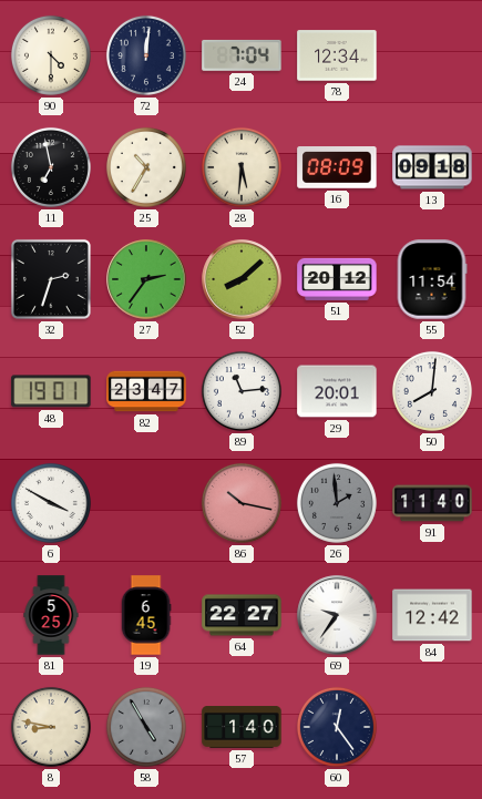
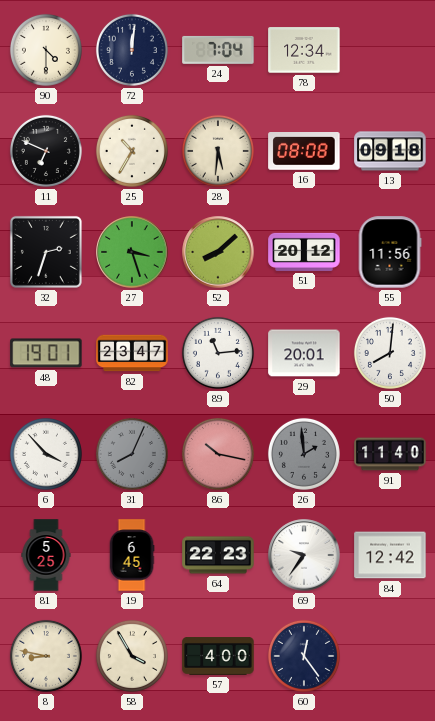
11: 6:58 -> 6:49 (46, 151)
16: 08:09 -> 08:08 (304, 152)
27: 2:36 -> 3:27 (132, 252)
55: 11:54 -> 11:56 (390, 252)
6: 3:50 -> 3:53 (46, 454)
31: none -> 8:04 (132, 454)
64: 22:27 -> 22:23 (218, 555)
58: 4:55 -> 3:55 (132, 656)
58 dial: grey -> cream (132, 656)
57: 1:40 -> 4:00 (218, 657)
